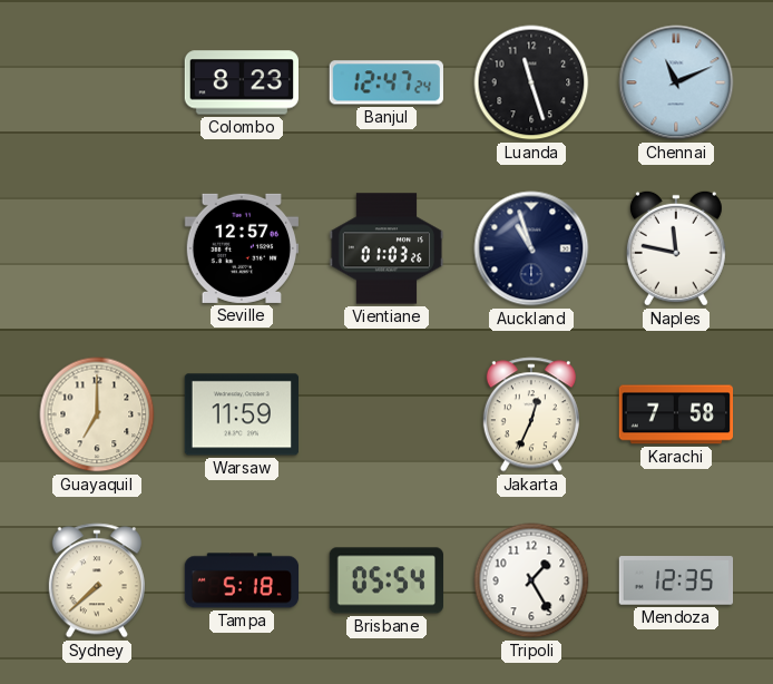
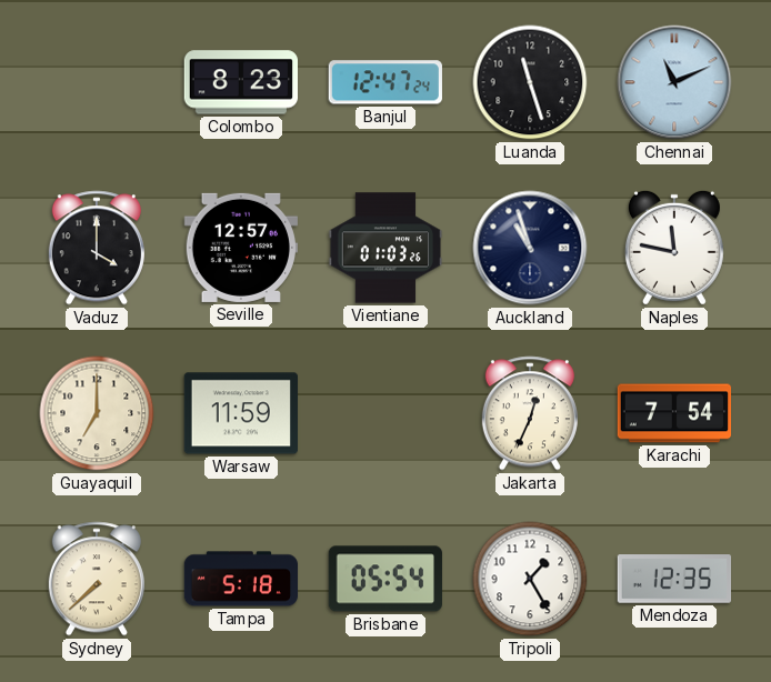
Vaduz: none -> 4:00 (97, 248)
Karachi: 7:58 -> 7:54 (674, 413)
